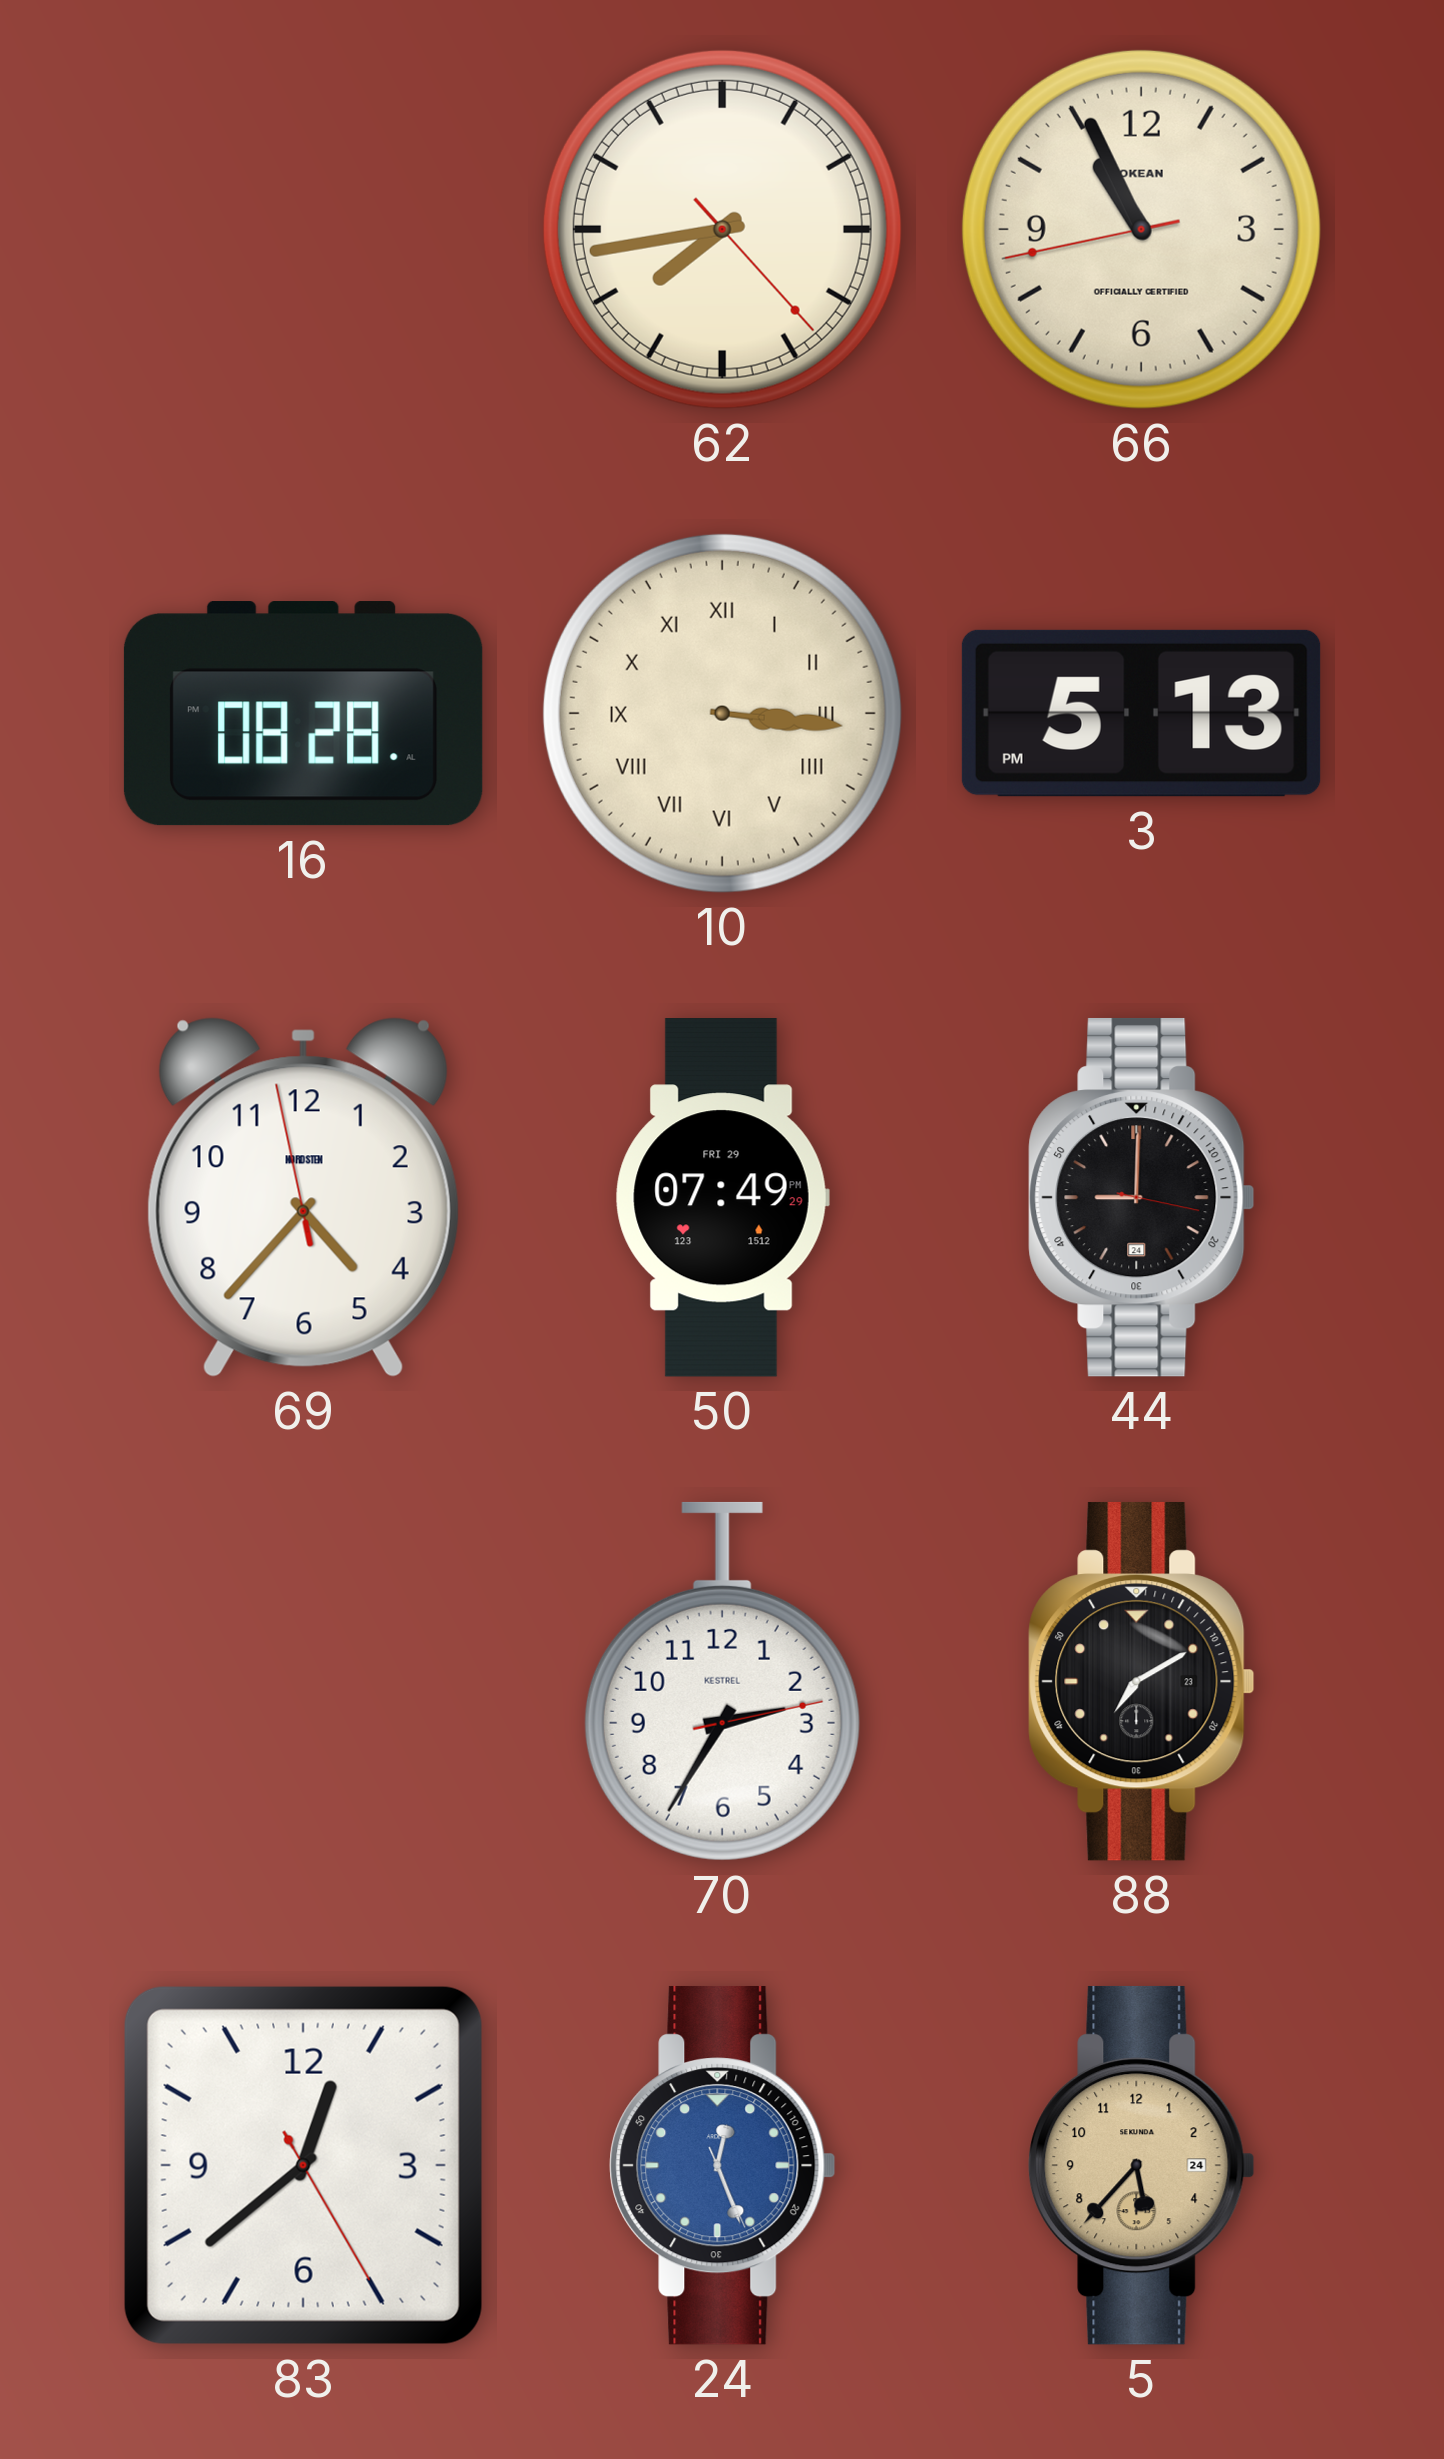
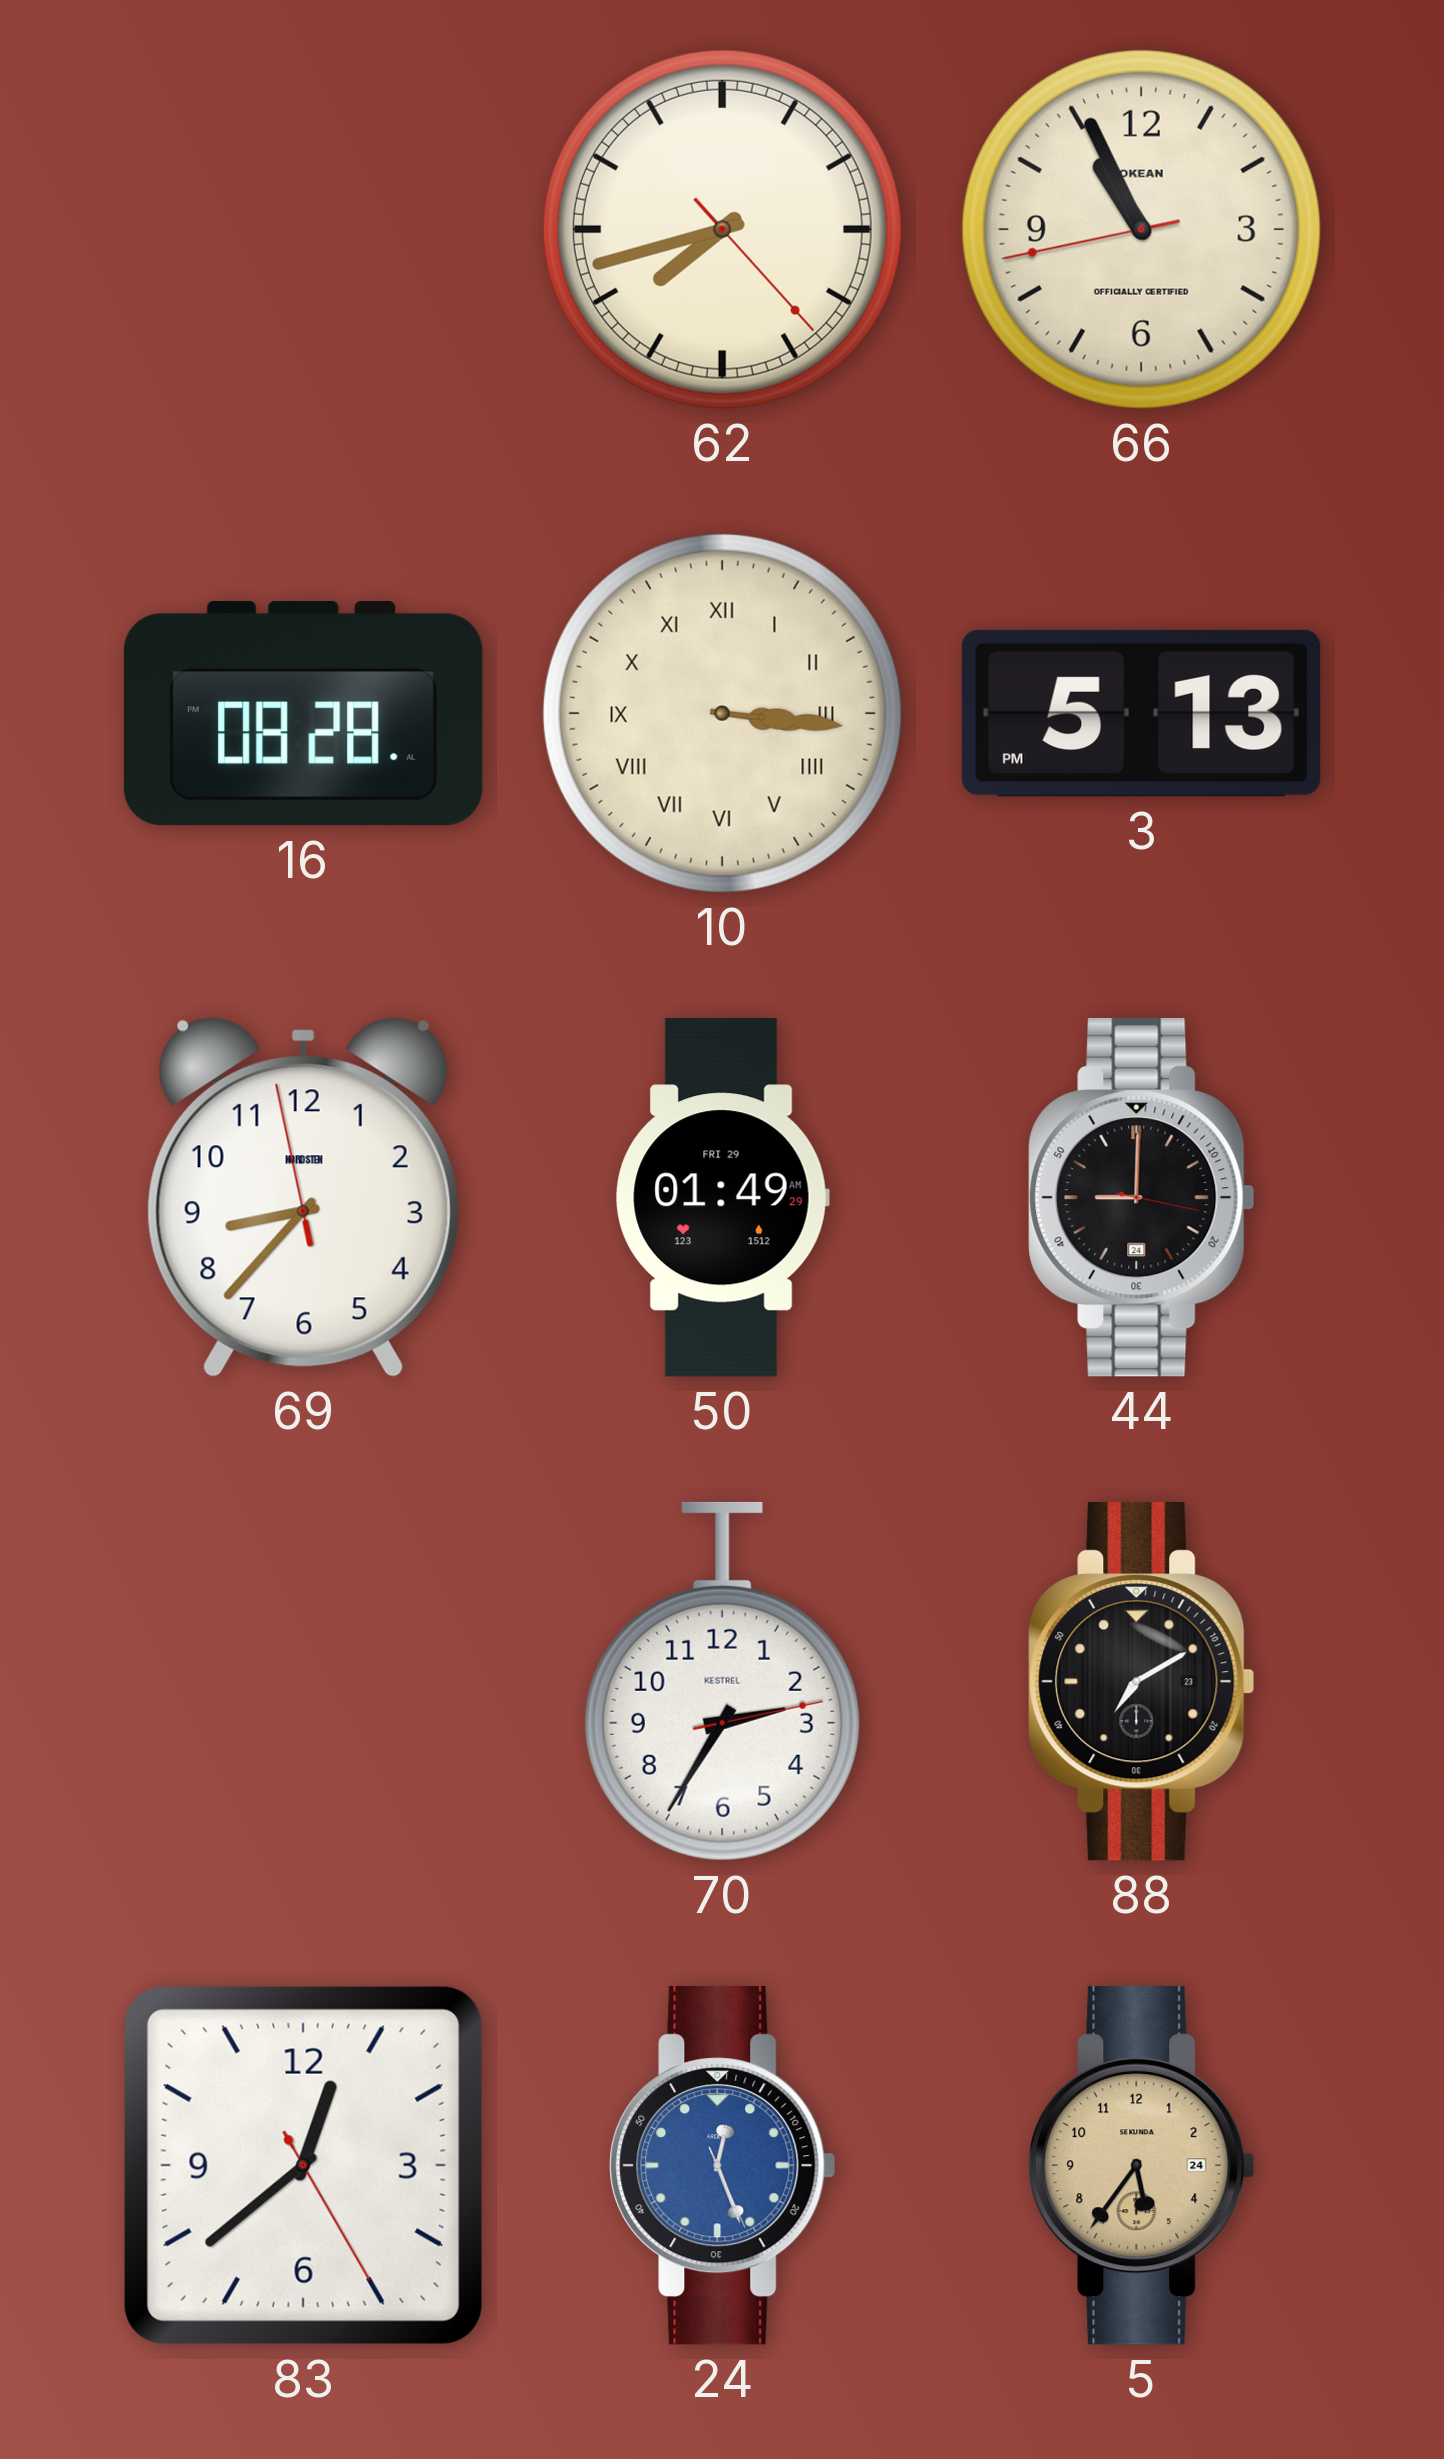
62: 7:43 -> 7:42 (722, 229)
69: 4:36 -> 8:36 (303, 1197)
50: 07:49 -> 01:49 (722, 1198)
5: 5:37 -> 5:36 (1142, 2165)
